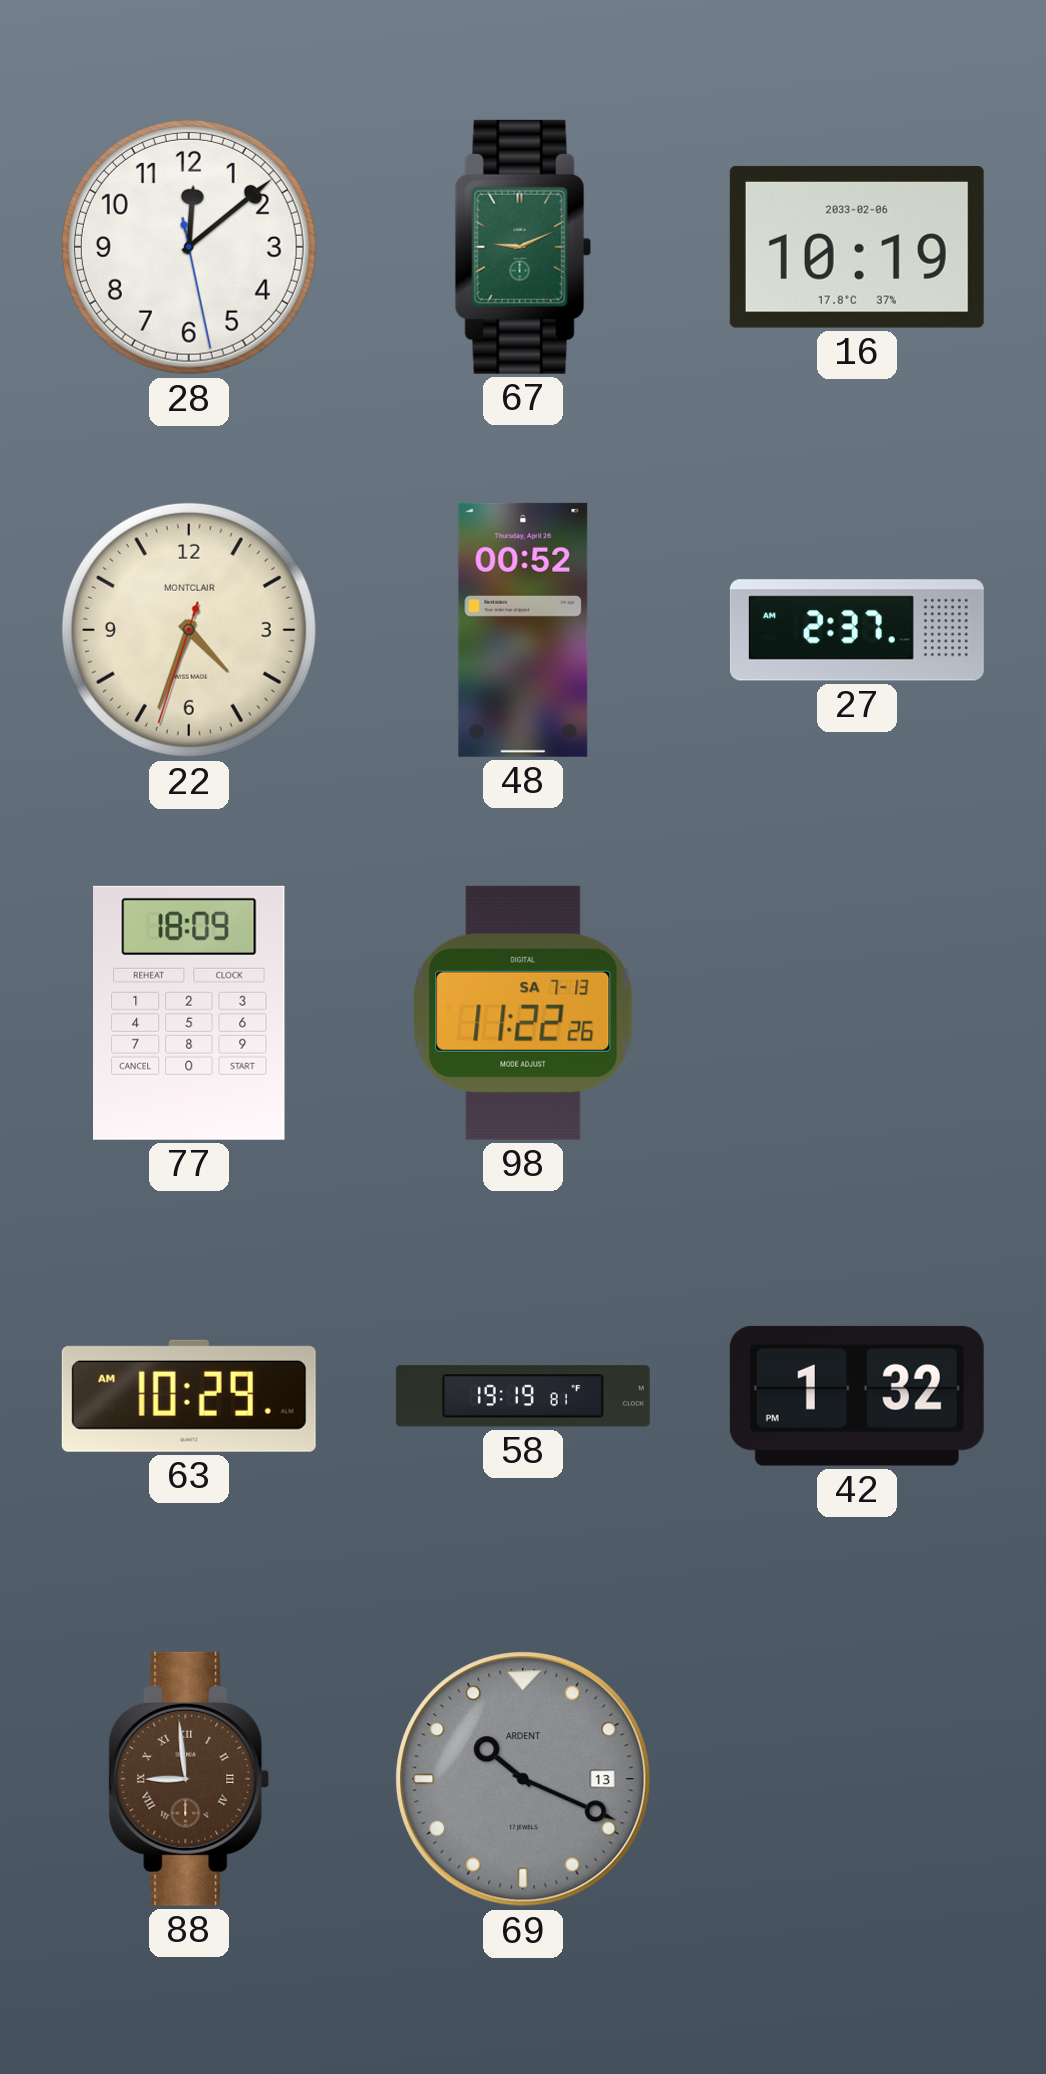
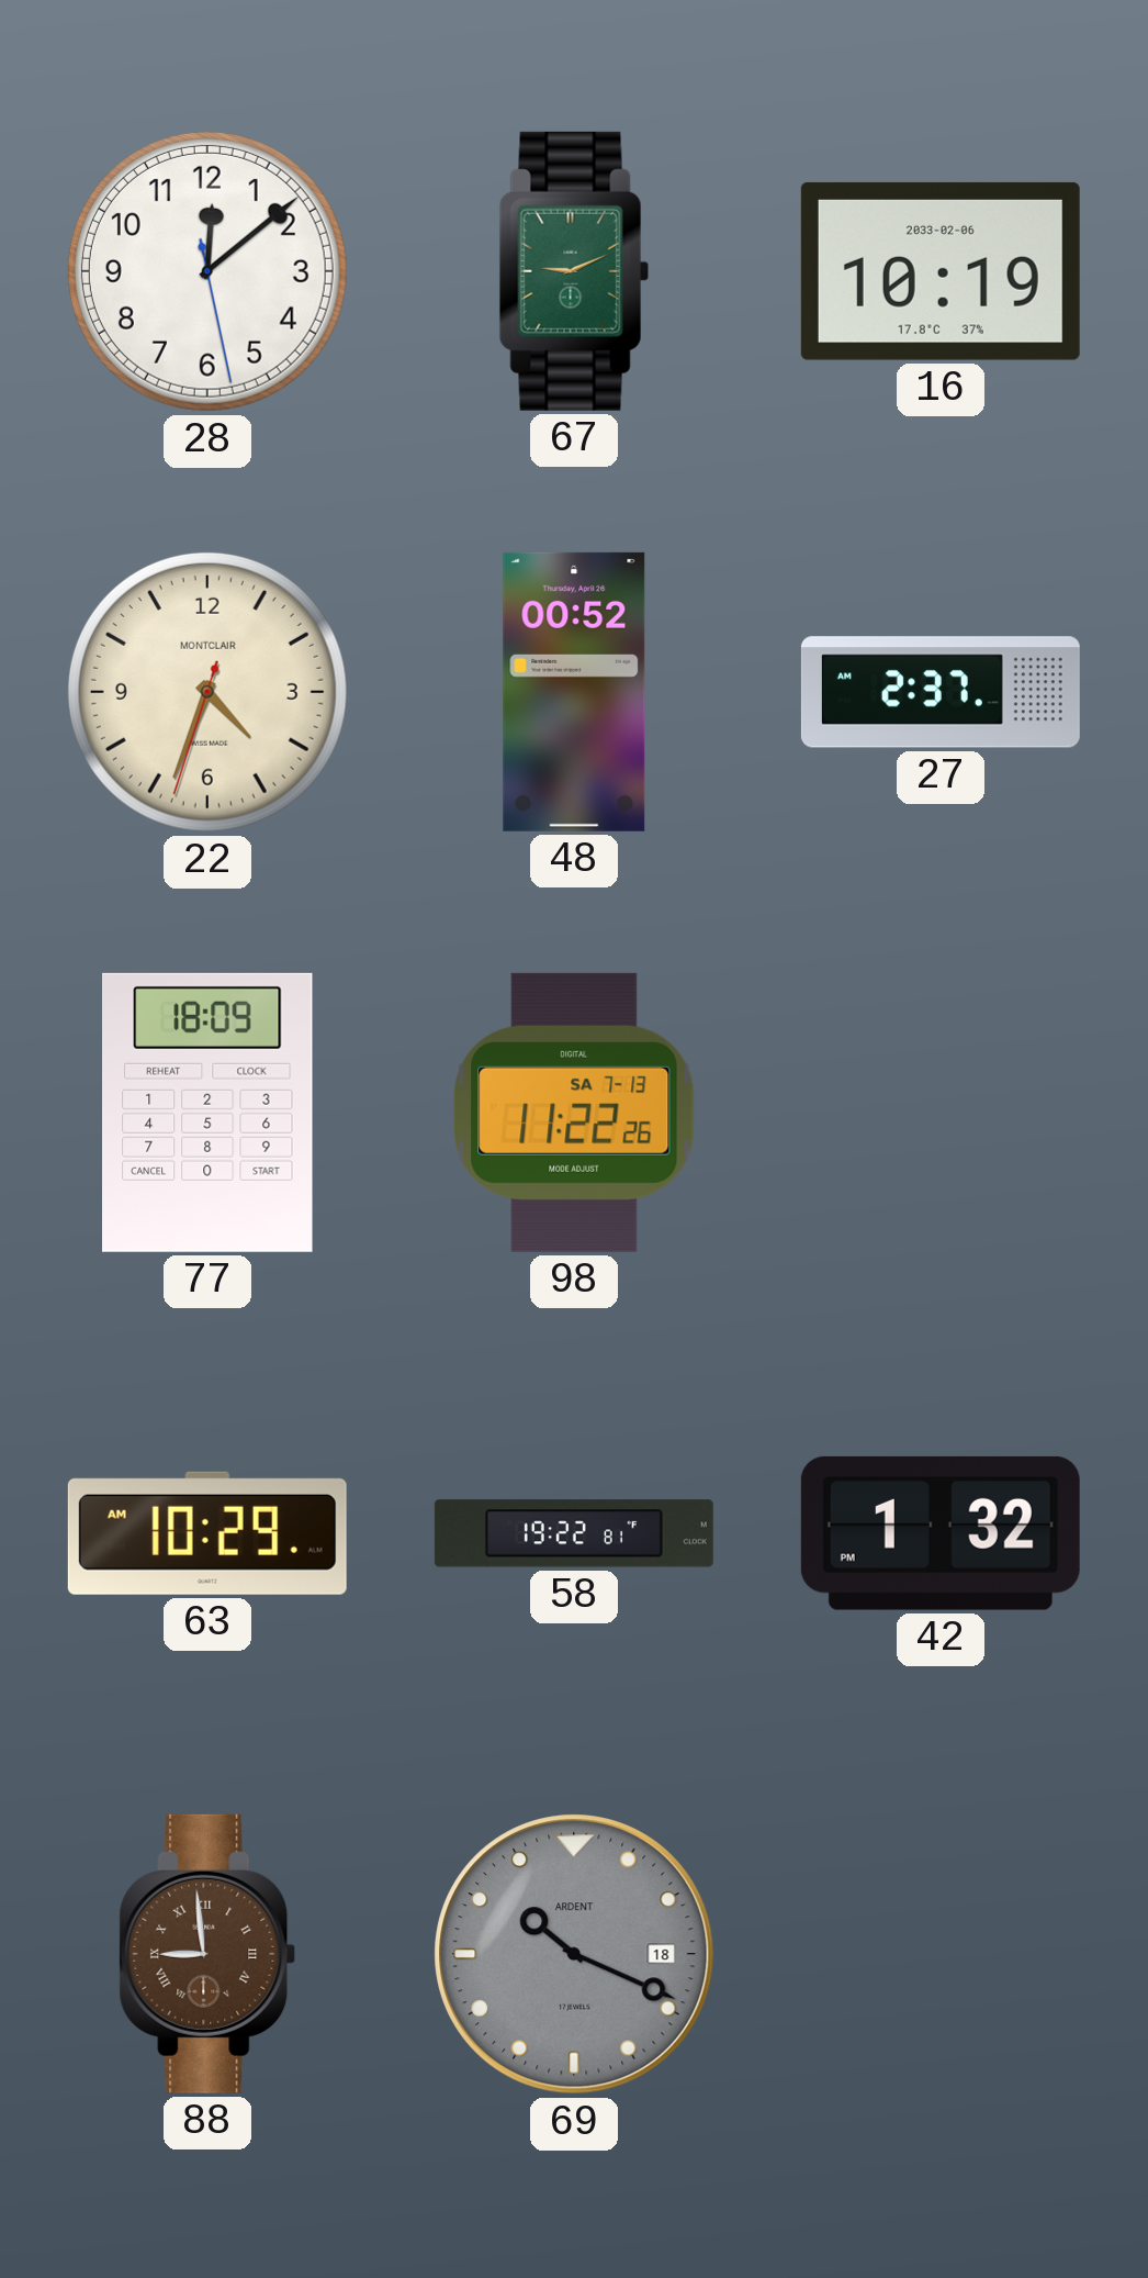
58: 19:19 -> 19:22 (574, 1533)
69 date: 13 -> 18 (574, 1954)
